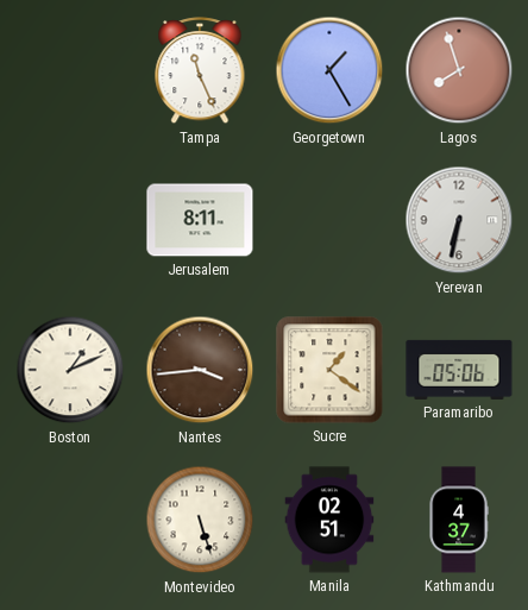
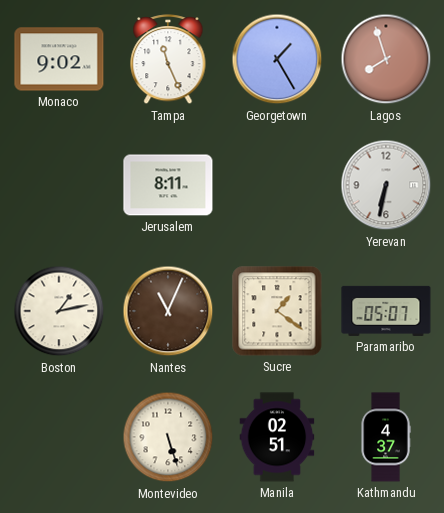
Monaco: none -> 9:02 (59, 59)
Boston: 1:11 -> 1:13 (59, 311)
Nantes: 3:44 -> 11:04 (168, 311)
Paramaribo: 05:06 -> 05:07 (386, 311)
